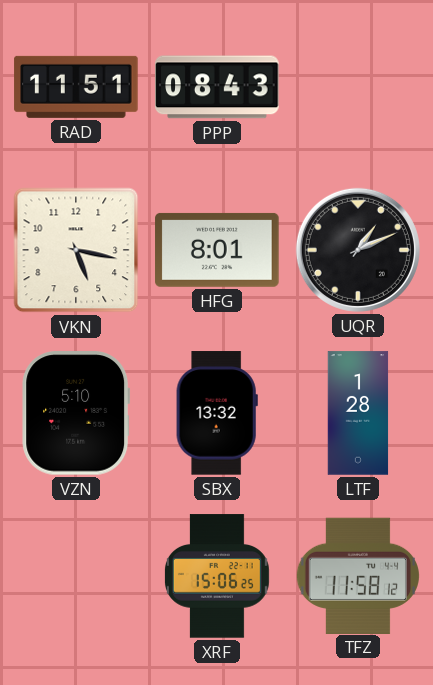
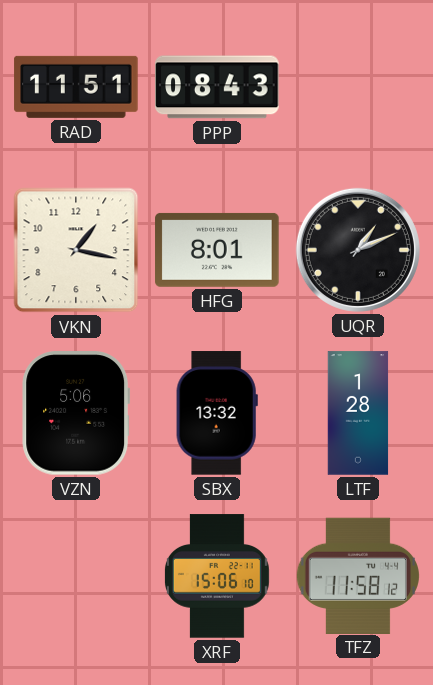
VKN: 5:17 -> 1:17 (76, 250)
VZN: 5:10 -> 5:06 (76, 413)
XRF: 15:06:25 -> 15:06:10 (217, 576)
